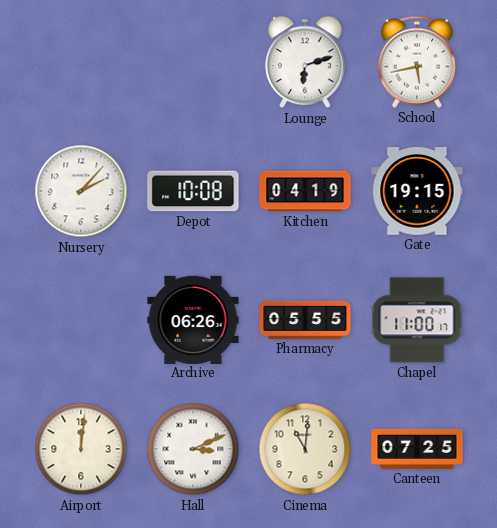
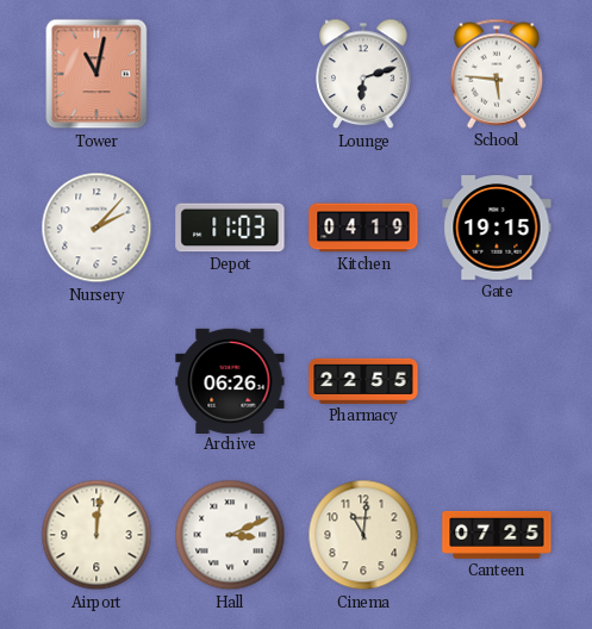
Tower: none -> 11:02 (96, 74)
School: 5:43 -> 5:46 (496, 74)
Depot: 10:08 -> 11:03 (230, 228)
Pharmacy: 05:55 -> 22:55 (363, 381)
Chapel: 11:00 -> none (417, 320)
